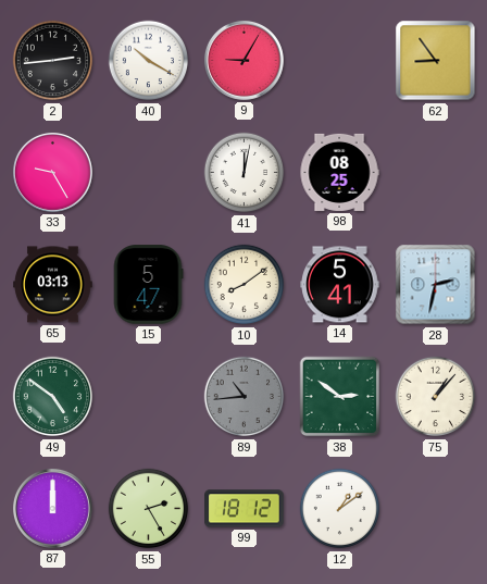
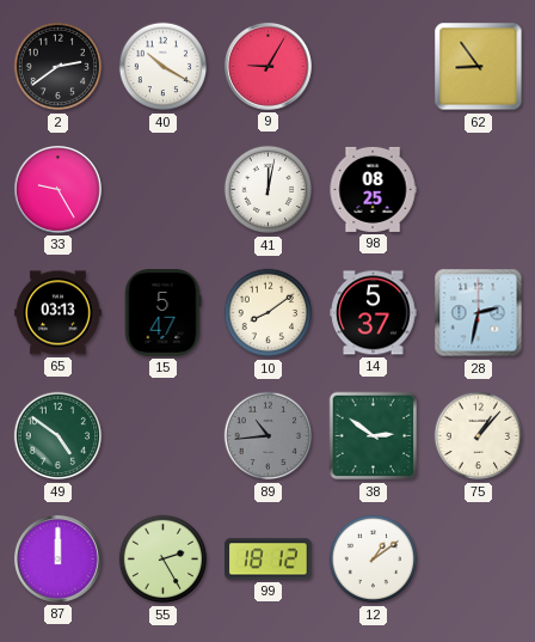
2: 2:44 -> 2:39 (59, 67)
14: 5:41 -> 5:37 (374, 313)
